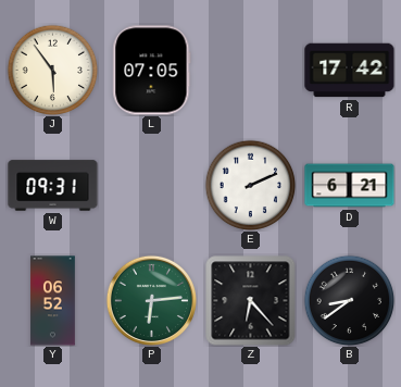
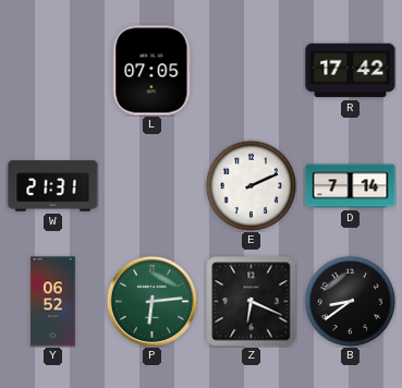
J: 5:54 -> none (52, 70)
W: 09:31 -> 21:31 (53, 186)
D: 6:21 -> 7:14 (351, 186)
Z: 6:23 -> 6:19 (252, 302)
